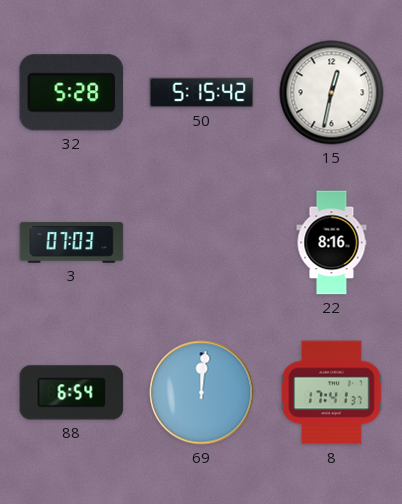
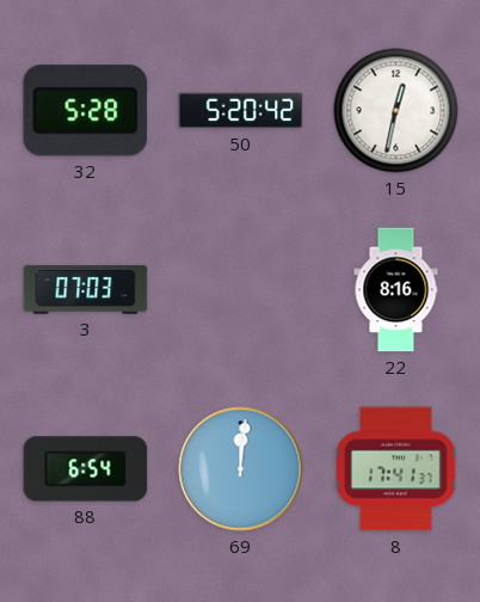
50: 5:15 -> 5:20 (241, 111)
